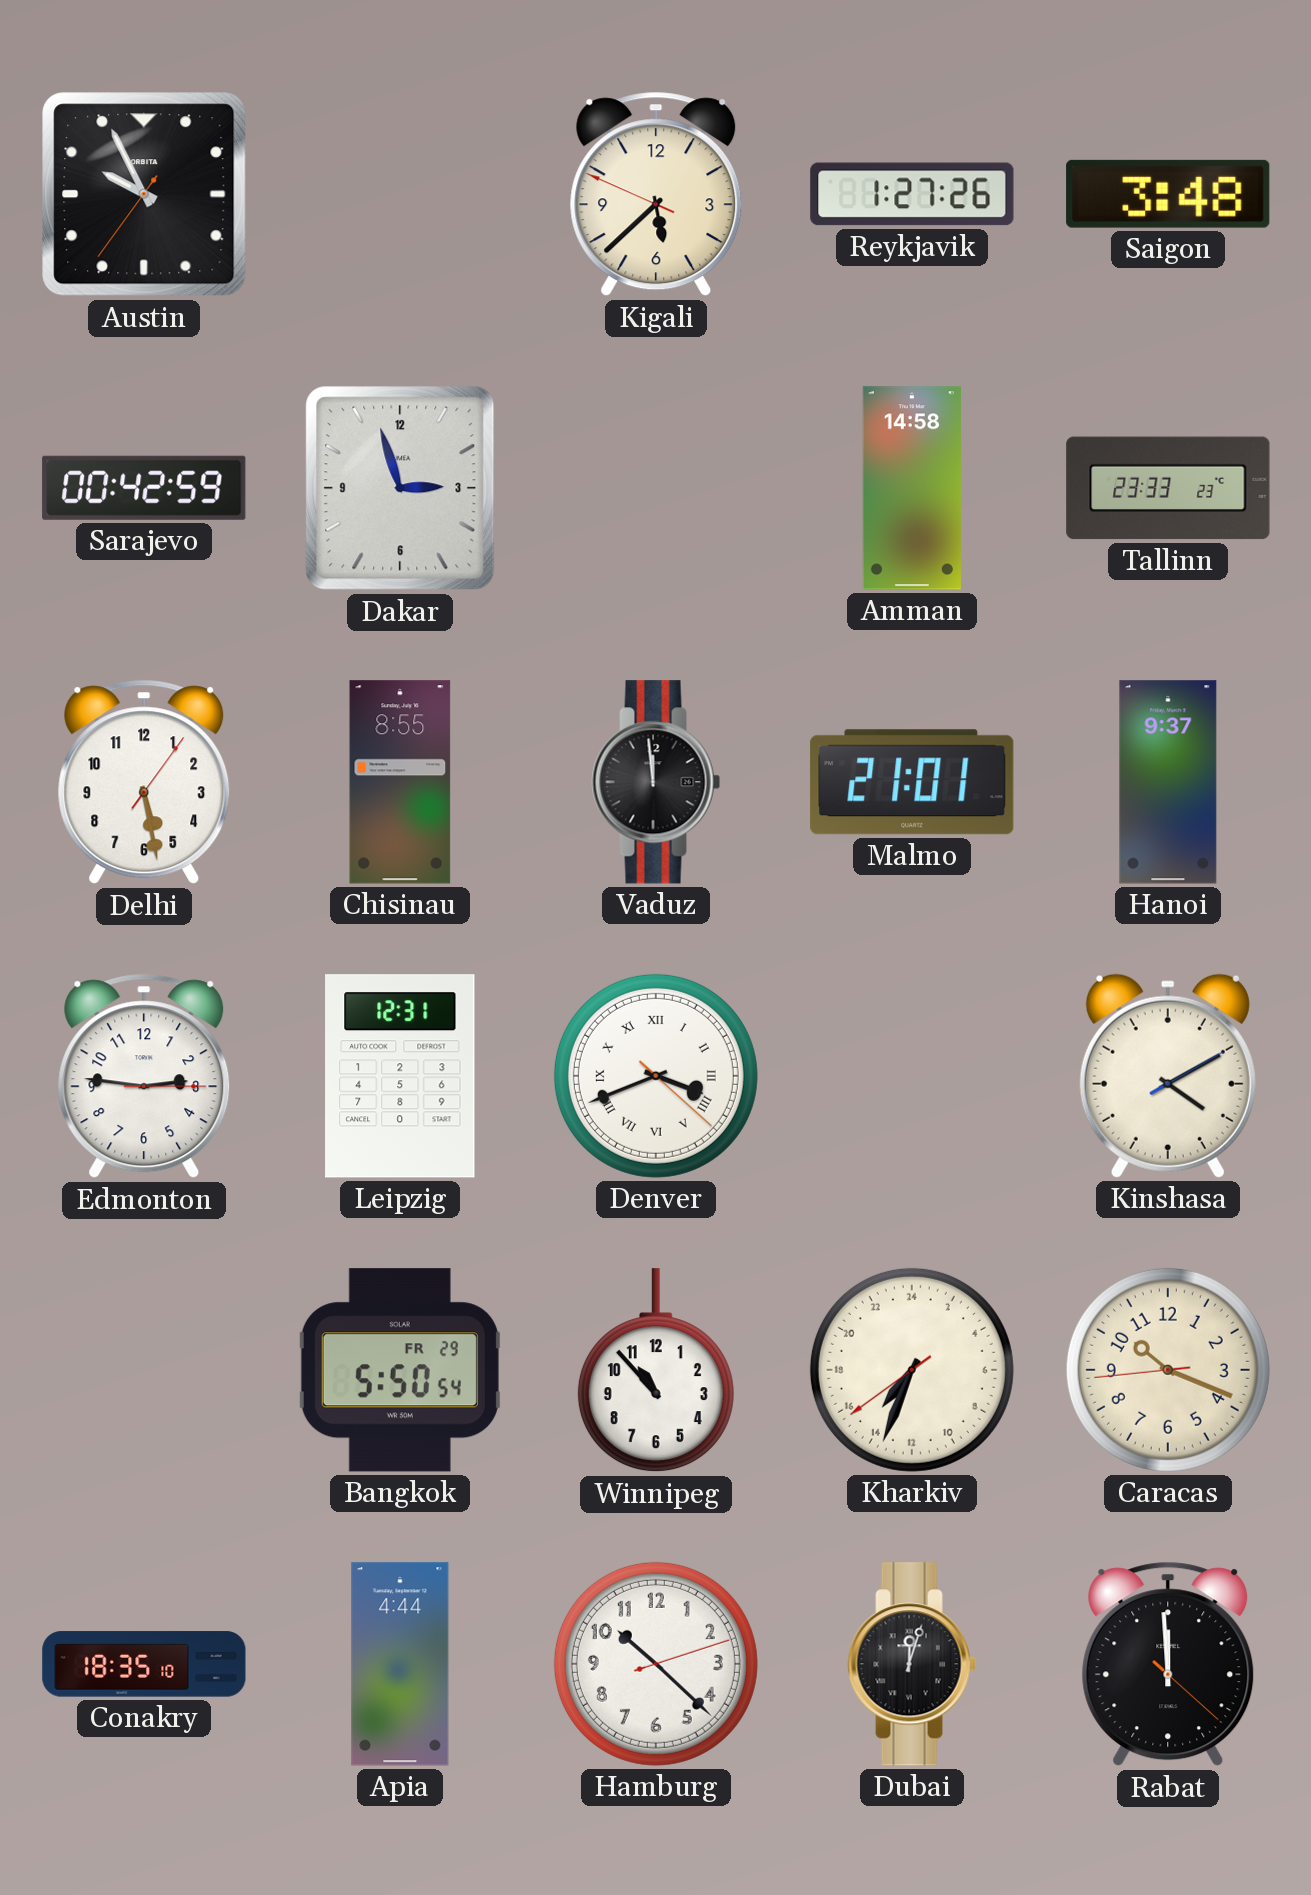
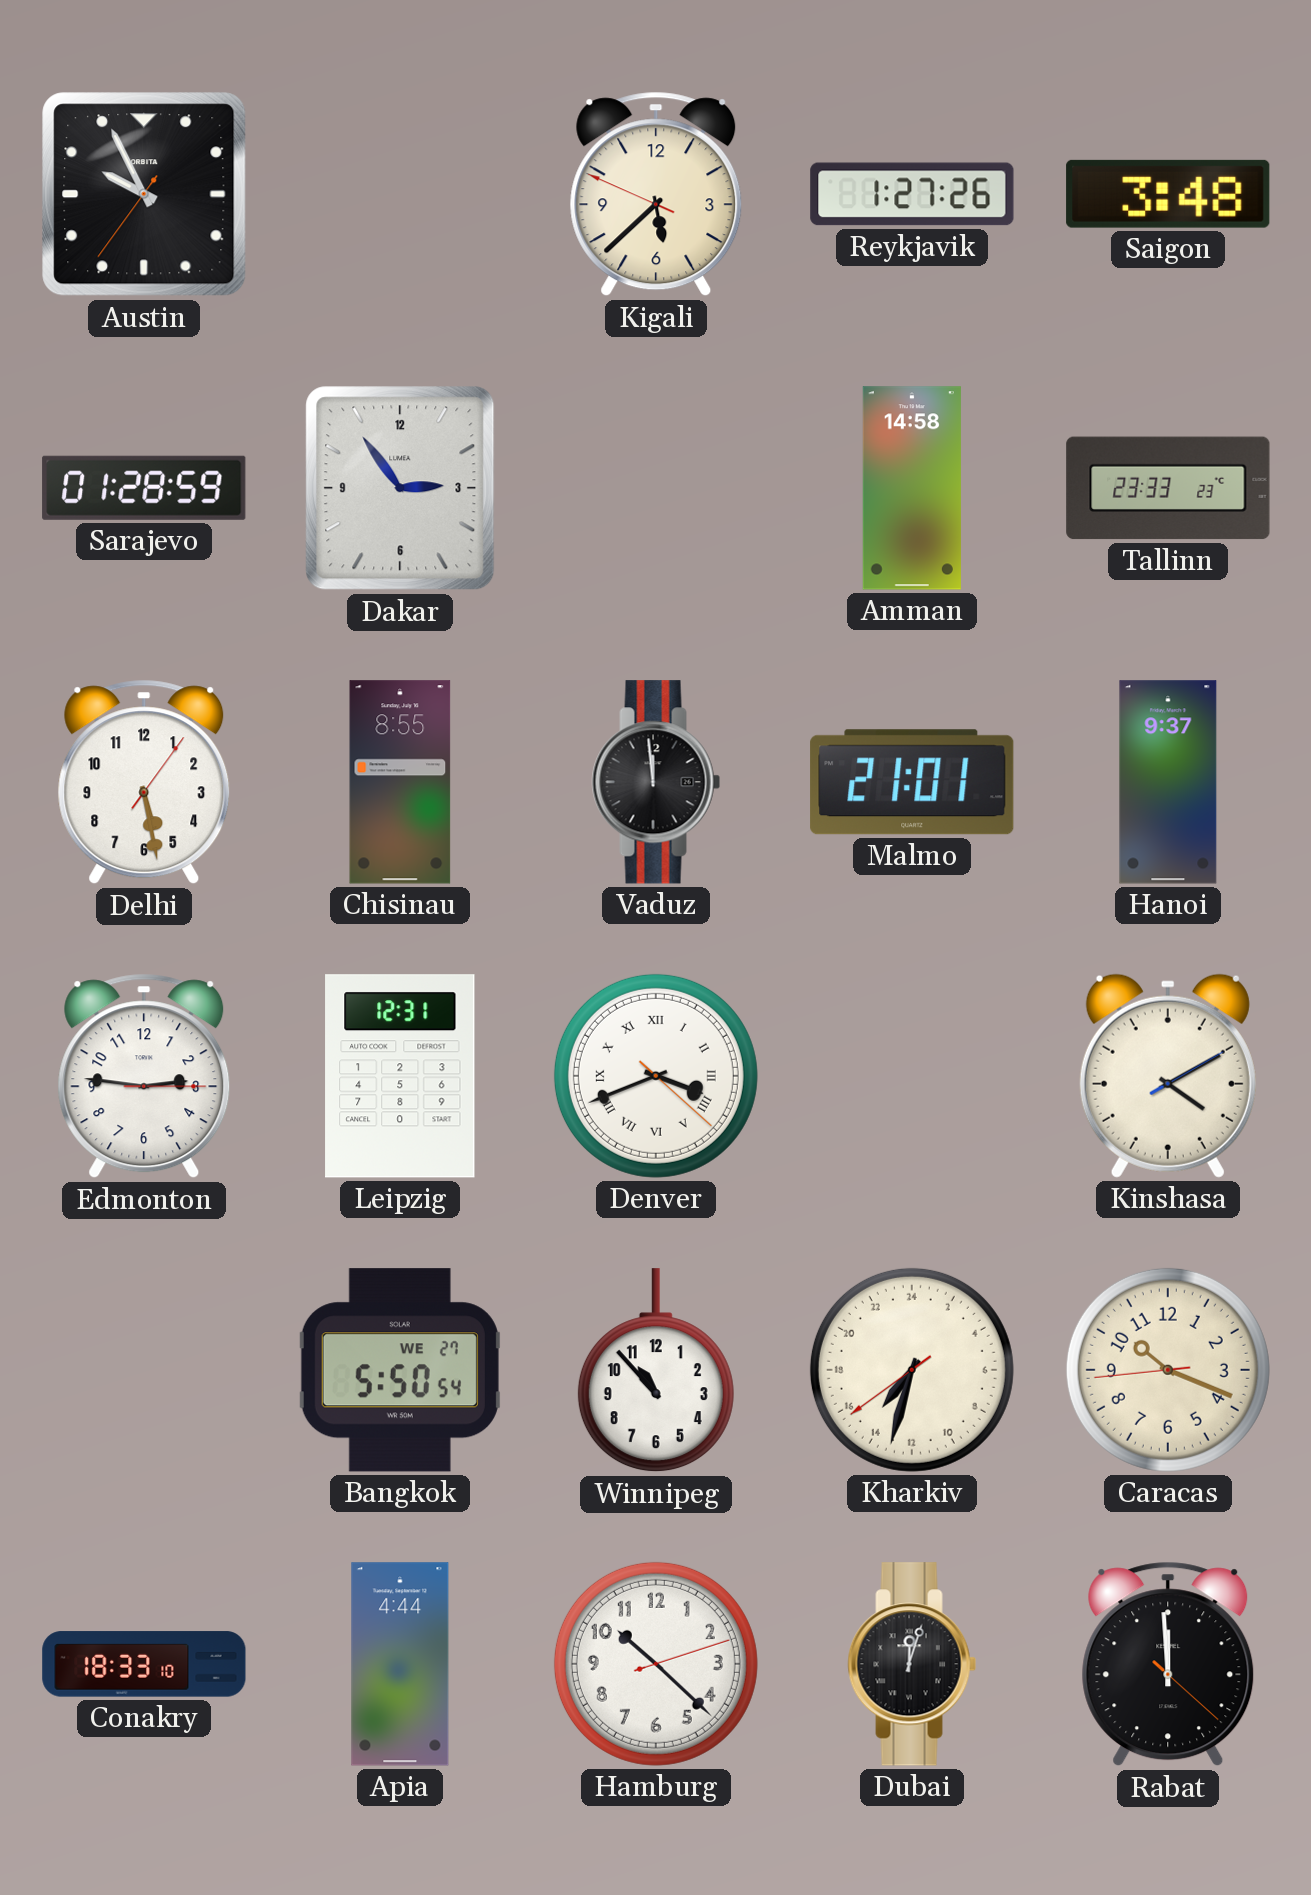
Sarajevo: 00:42 -> 01:28 (144, 488)
Dakar: 2:57 -> 2:54 (400, 488)
Bangkok date: FR 29 -> WE 27 (400, 1370)
Kharkiv: 14:33 -> 14:32 (912, 1370)
Conakry: 18:35 -> 18:33 (144, 1664)
